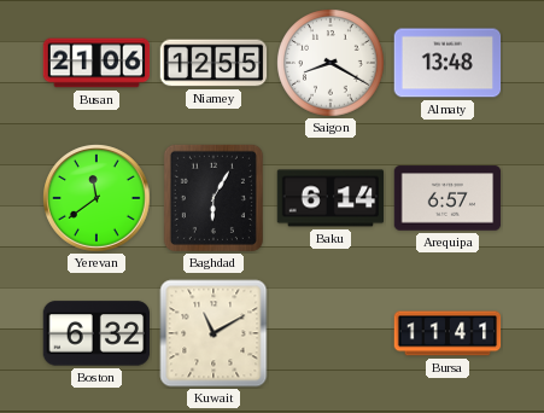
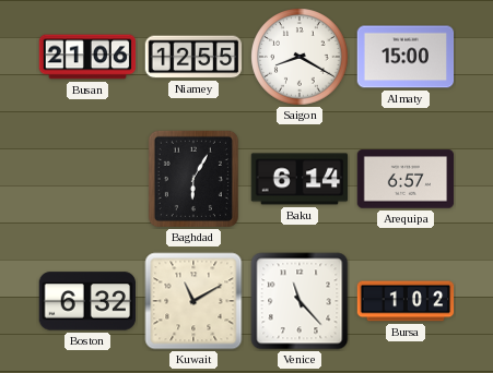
Almaty: 13:48 -> 15:00 (406, 57)
Yerevan: 11:39 -> none (96, 198)
Venice: none -> 11:23 (300, 301)
Bursa: 11:41 -> 1:02 (406, 301)
